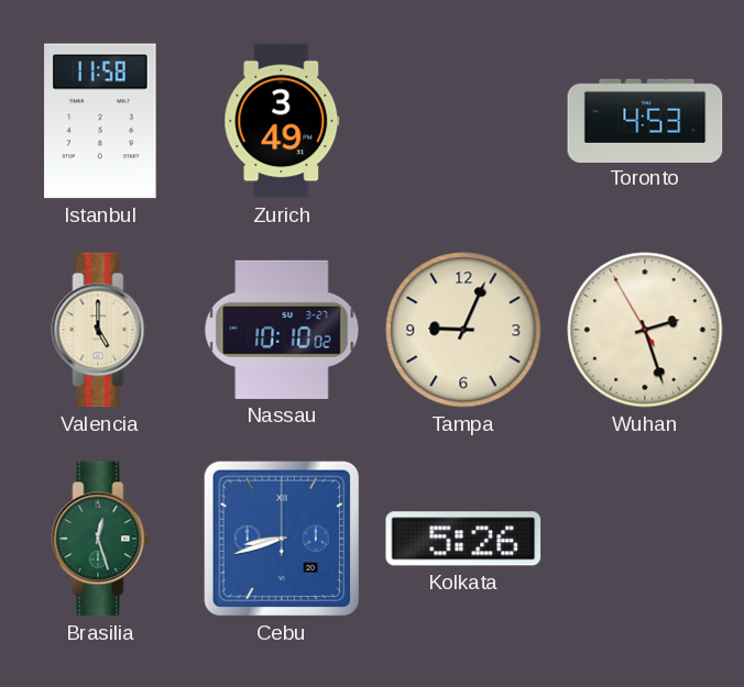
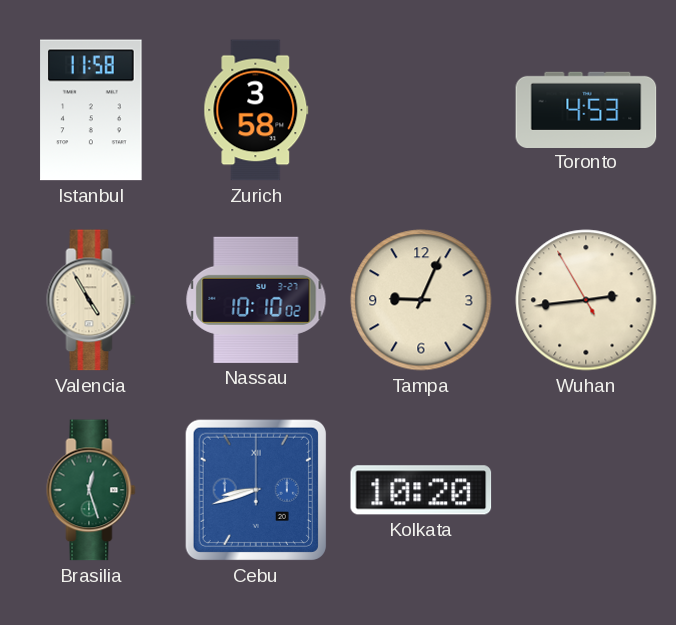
Zurich: 3:49 -> 3:58 (256, 110)
Valencia: 5:00 -> 4:55 (91, 300)
Wuhan: 2:26 -> 2:43 (586, 300)
Kolkata: 5:26 -> 10:20 (421, 490)
